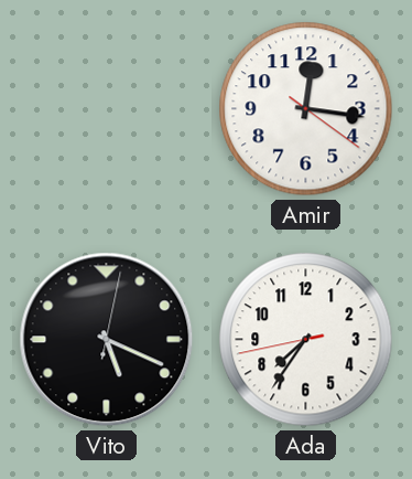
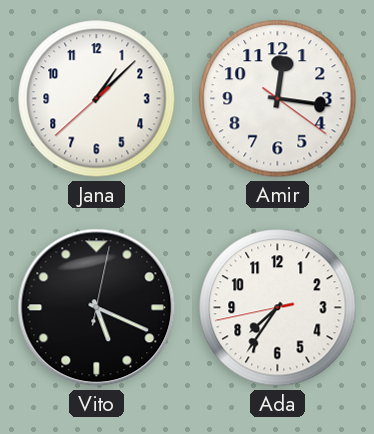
Jana: none -> 1:07 (97, 99)
